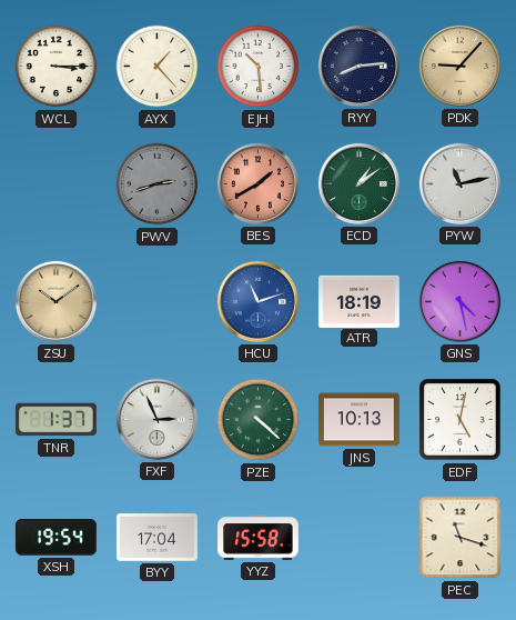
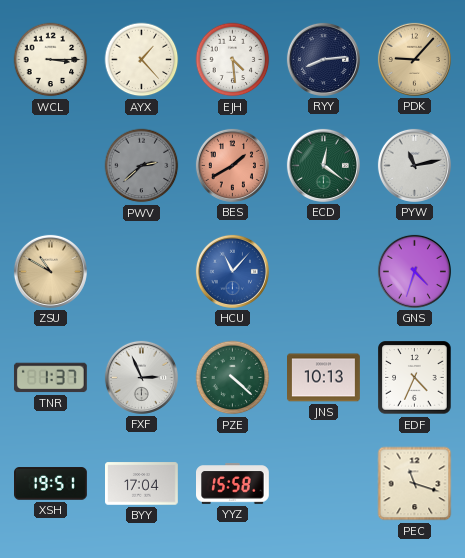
EJH: 10:29 -> 4:29 (233, 60)
PWV: 2:42 -> 2:38 (142, 166)
ECD: 1:09 -> 12:21 (323, 165)
ZSU: 10:09 -> 10:50 (50, 271)
HCU: 11:12 -> 11:07 (232, 271)
ATR: 18:19 -> none (360, 301)
GNS: 4:28 -> 4:33 (414, 271)
EDF: 5:02 -> 4:34 (415, 378)
XSH: 19:54 -> 19:51 (51, 484)
